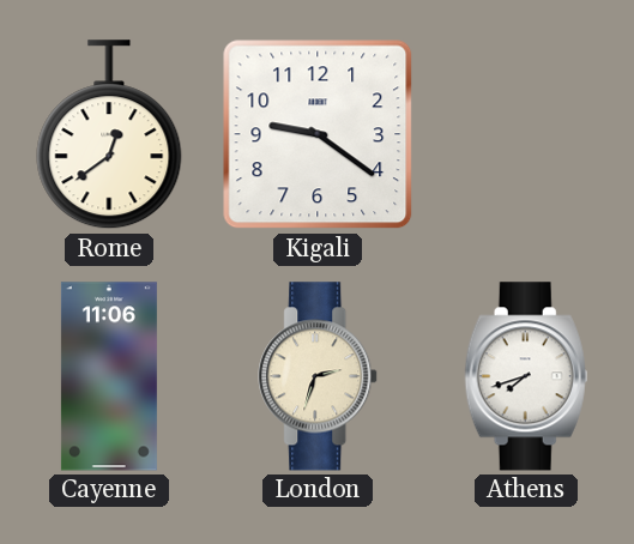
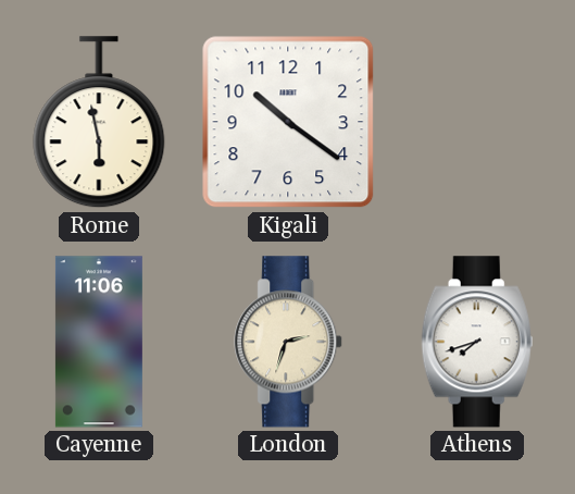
Rome: 12:39 -> 5:58 (99, 123)
Kigali: 9:21 -> 10:21 (288, 122)
